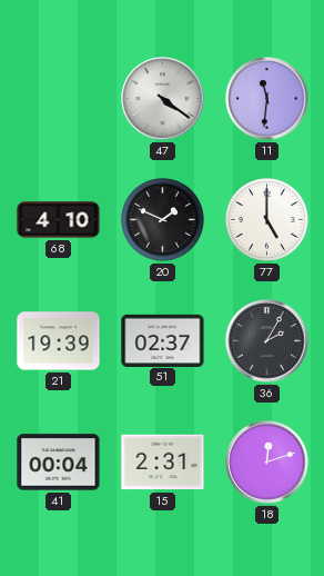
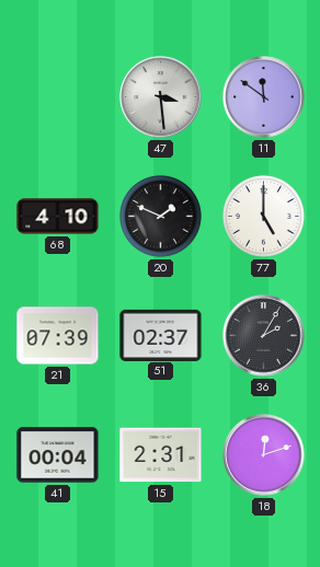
47: 4:21 -> 3:29 (161, 97)
11: 11:31 -> 11:51 (264, 97)
21: 19:39 -> 07:39 (58, 336)
